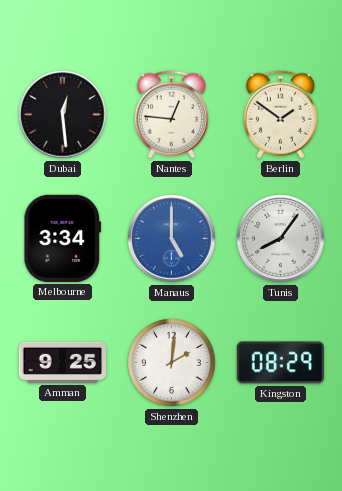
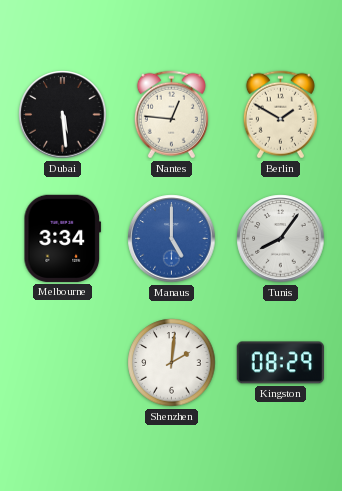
Dubai: 12:29 -> 5:29 (63, 115)
Berlin: 1:51 -> 1:50 (280, 115)
Amman: 9:25 -> none (62, 362)
